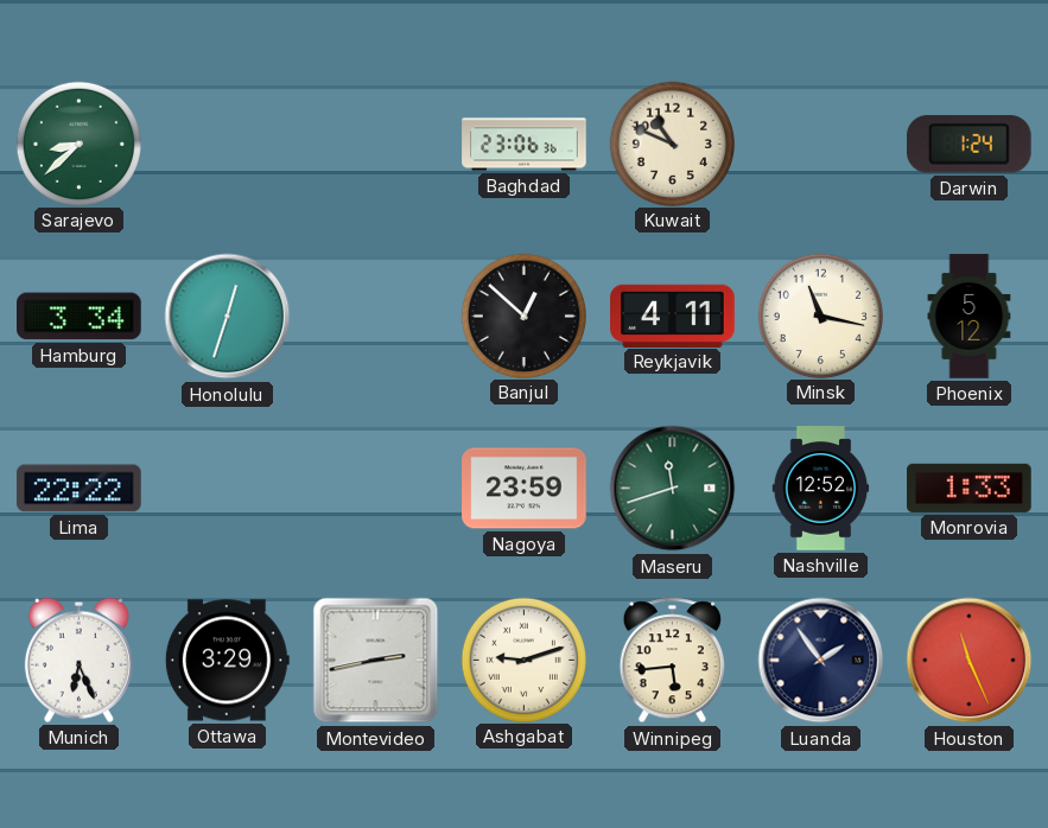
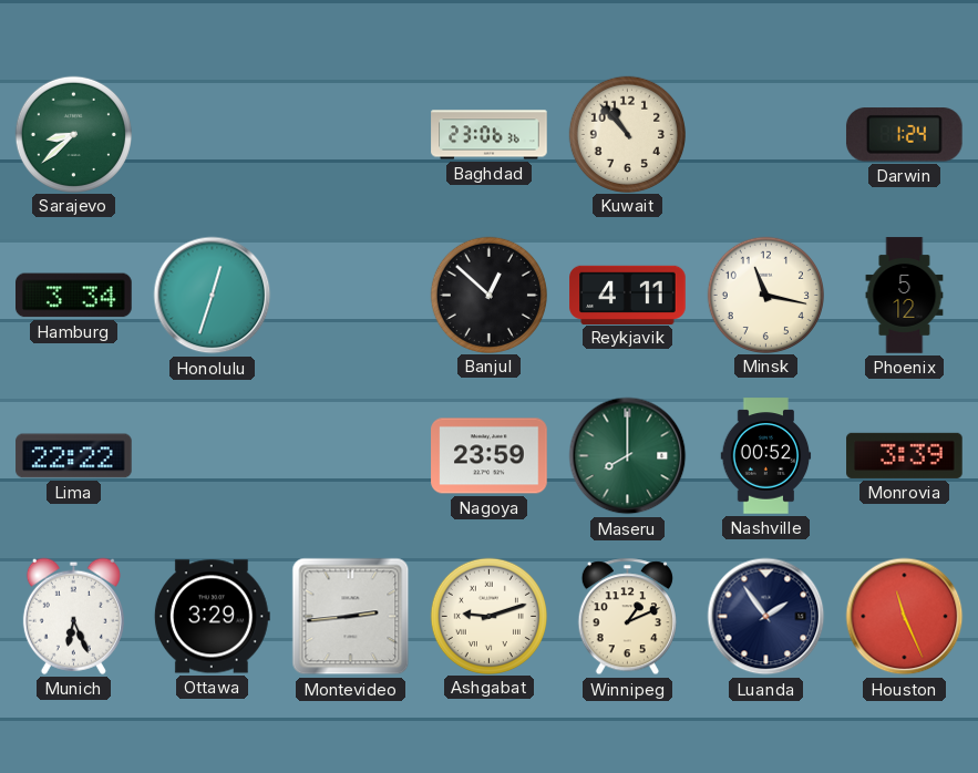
Kuwait: 10:49 -> 10:53 (627, 134)
Maseru: 11:42 -> 8:00 (628, 456)
Nashville: 12:52 -> 00:52 (766, 456)
Monrovia: 1:33 -> 3:39 (905, 455)
Montevideo: 2:43 -> 2:44 (351, 617)
Winnipeg: 5:44 -> 1:11 (627, 617)
